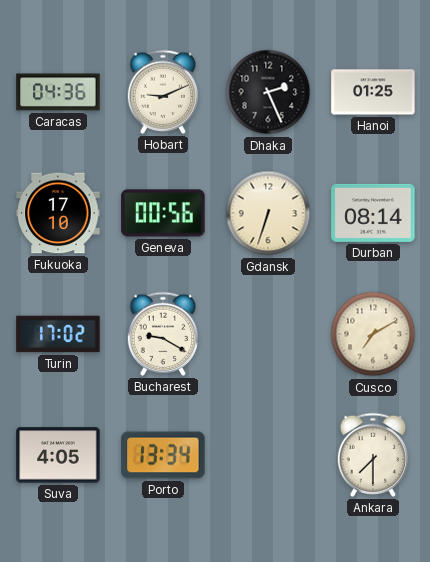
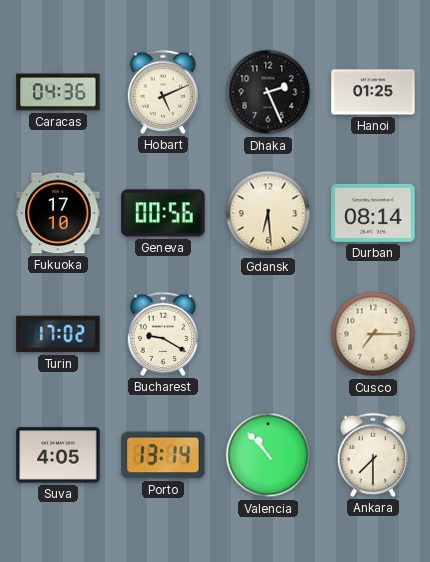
Hobart: 9:11 -> 5:11 (163, 92)
Gdansk: 6:33 -> 6:29 (268, 213)
Cusco: 7:10 -> 7:15 (373, 334)
Porto: 13:34 -> 13:14 (163, 455)
Valencia: none -> 10:53 (268, 455)
